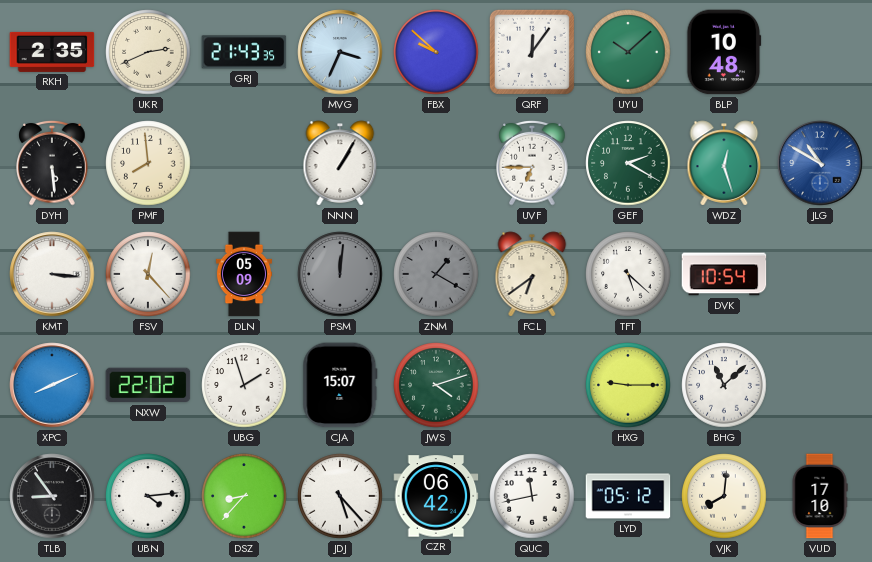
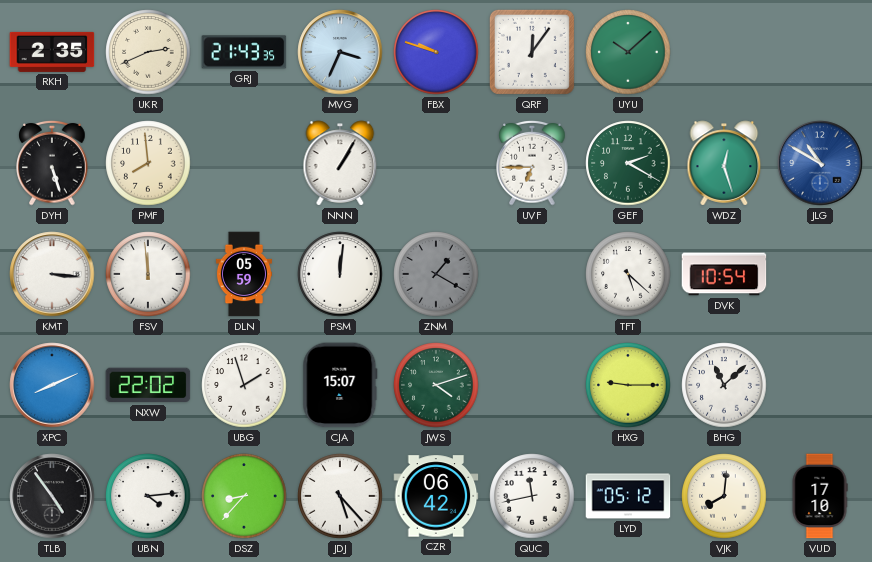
FBX: 9:52 -> 9:48 (436, 52)
BLP: 10:48 -> none (724, 52)
DYH: 5:29 -> 5:27 (52, 163)
FSV: 12:23 -> 11:59 (148, 274)
DLN: 05:09 -> 05:59 (244, 274)
PSM dial: grey -> white (340, 274)
FCL: 6:39 -> none (532, 274)
TLB: 8:54 -> 4:54 (52, 496)
